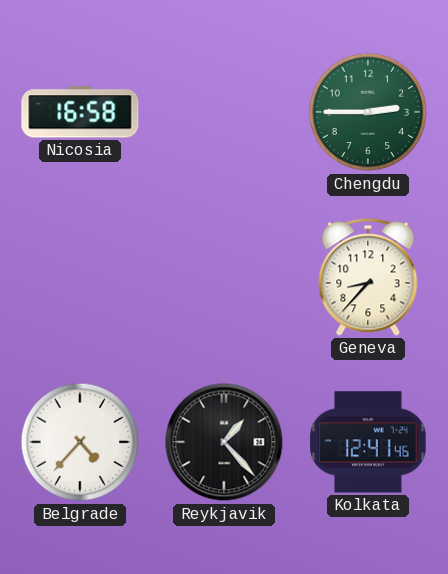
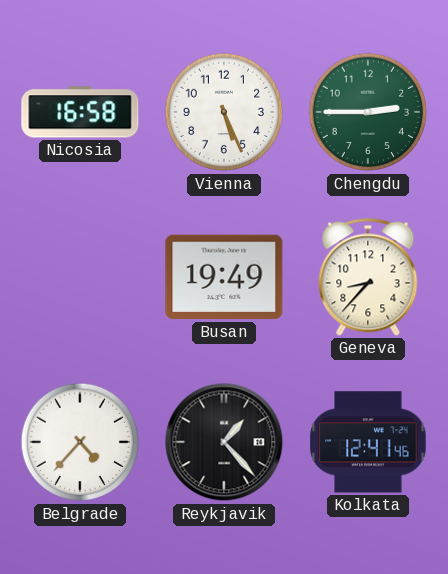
Vienna: none -> 5:26 (224, 112)
Busan: none -> 19:49 (224, 277)
